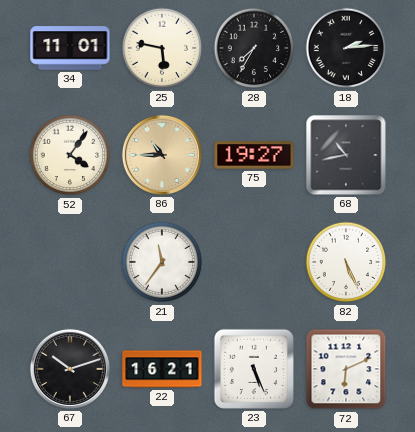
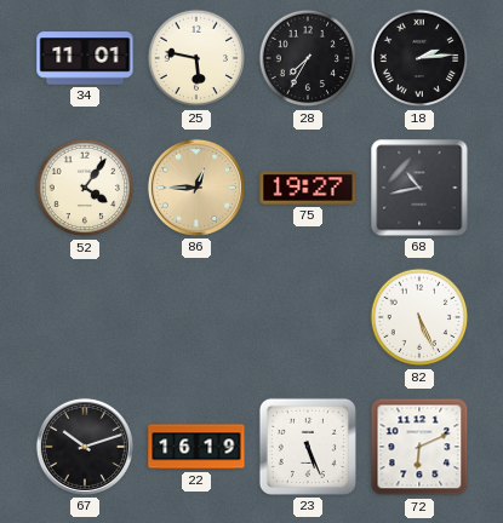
86: 10:45 -> 12:45 (196, 188)
21: 11:36 -> none (162, 262)
22: 16:21 -> 16:19 (196, 447)
